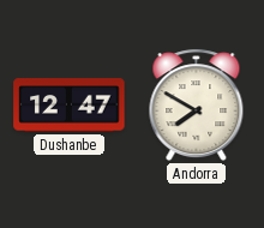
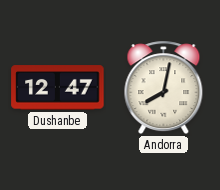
Andorra: 7:50 -> 8:02 (164, 88)
